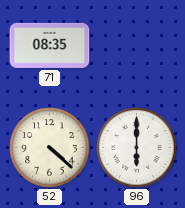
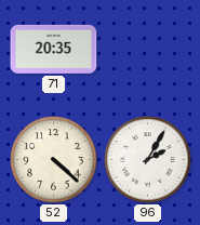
71: 08:35 -> 20:35 (54, 49)
96: 6:00 -> 2:05 (148, 160)
